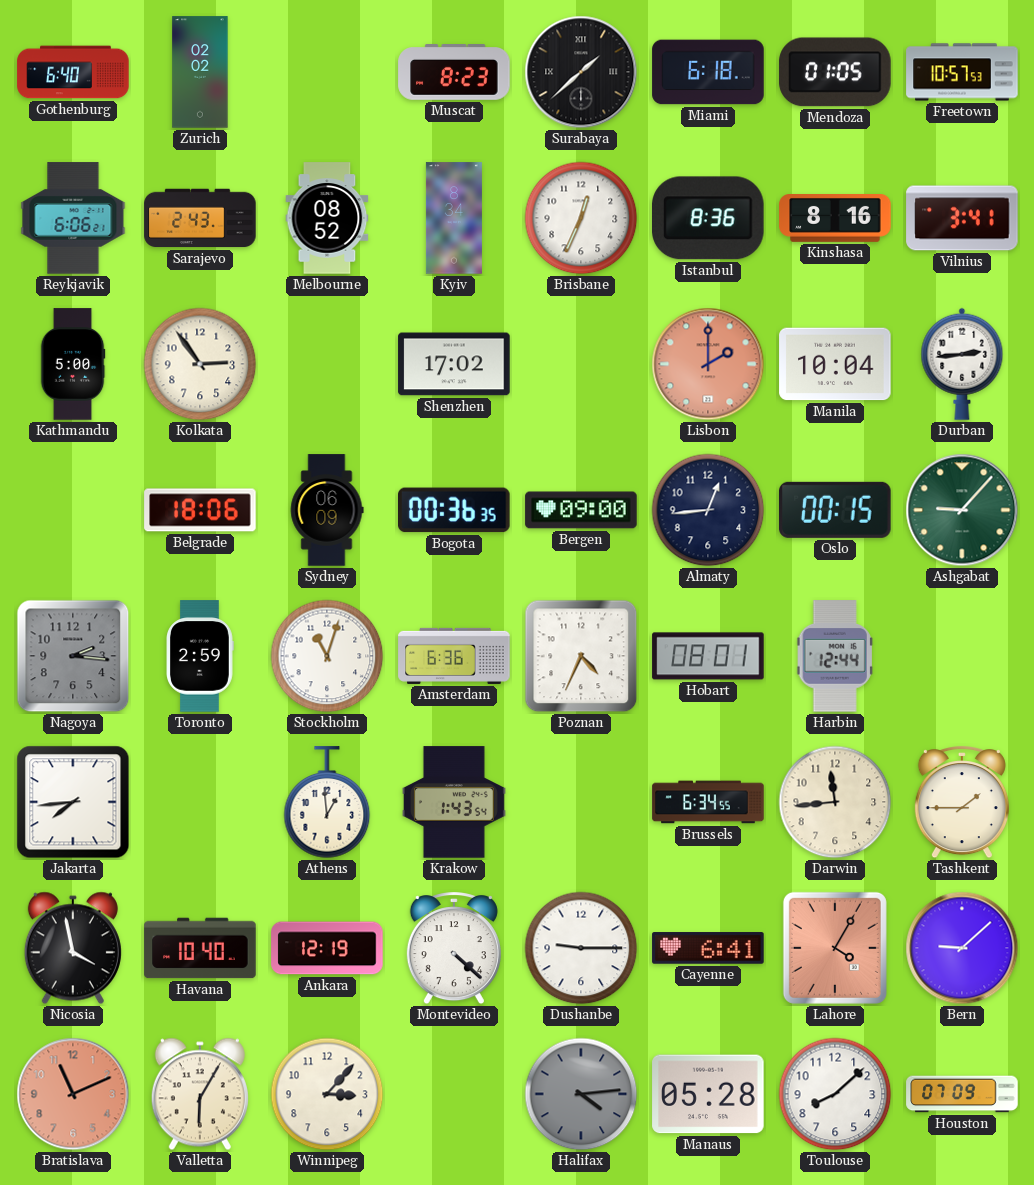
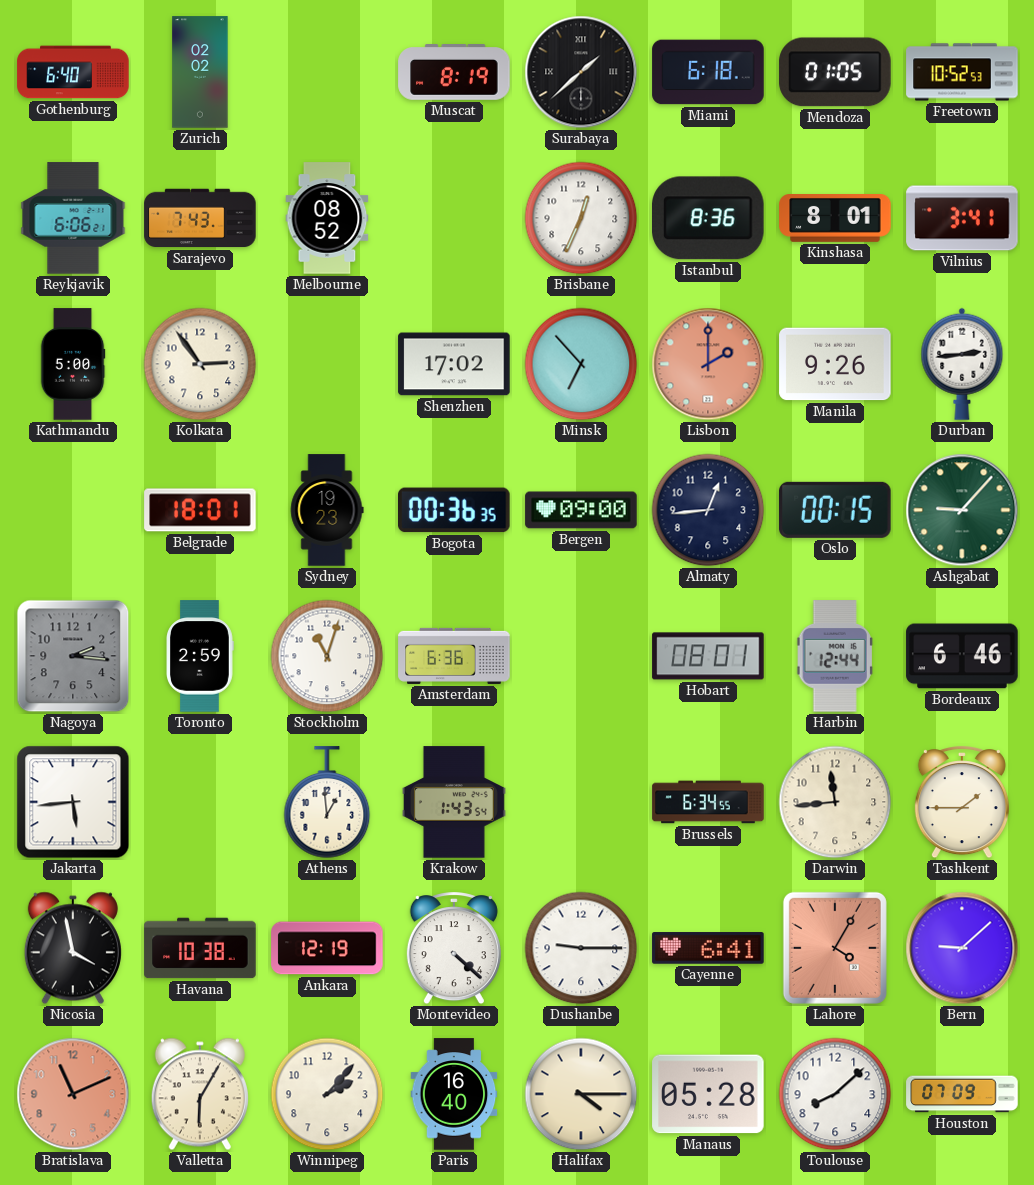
Muscat: 8:23 -> 8:19 (454, 73)
Freetown: 10:57 -> 10:52 (962, 72)
Sarajevo: 2:43 -> 7:43 (200, 218)
Kyiv: 8:34 -> none (454, 218)
Kinshasa: 8:16 -> 8:01 (835, 219)
Minsk: none -> 6:53 (581, 364)
Manila: 10:04 -> 9:26 (835, 364)
Belgrade: 18:06 -> 18:01 (200, 510)
Sydney: 06:09 -> 19:23 (327, 510)
Poznan: 4:34 -> none (581, 656)
Bordeaux: none -> 6:46 (962, 656)
Jakarta: 7:44 -> 5:44 (73, 802)
Havana: 10:40 -> 10:38 (200, 948)
Winnipeg: 3:07 -> 2:07 (327, 1094)
Paris: none -> 16:40 (454, 1094)
Halifax: 4:14 -> 4:15 (581, 1094)
Halifax dial: grey -> cream (581, 1094)
